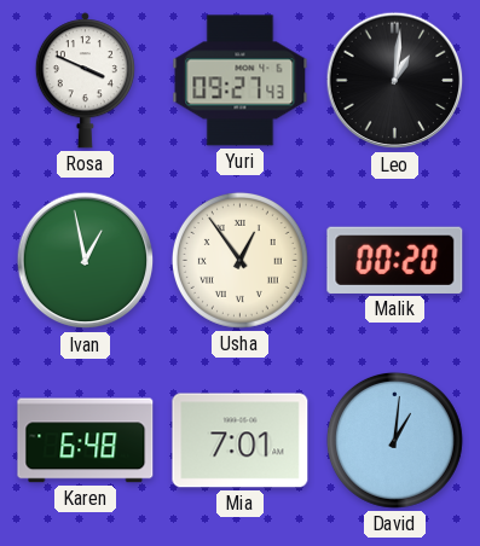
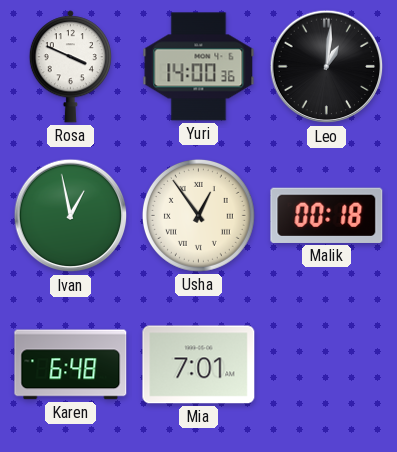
Yuri: 09:27 -> 14:00 (199, 67)
Malik: 00:20 -> 00:18 (327, 215)
David: 1:01 -> none (394, 440)
